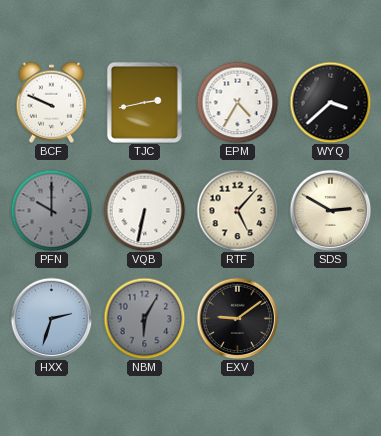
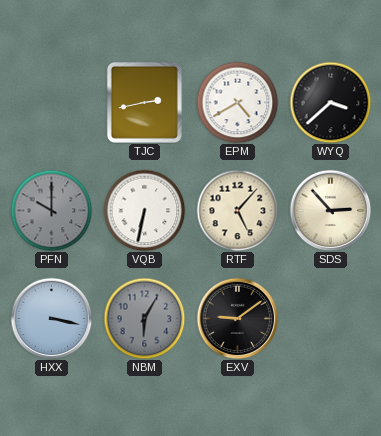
BCF: 9:49 -> none (52, 102)
EPM: 4:35 -> 4:40 (237, 102)
SDS: 2:50 -> 2:53 (330, 210)
HXX: 2:33 -> 3:17 (51, 318)
